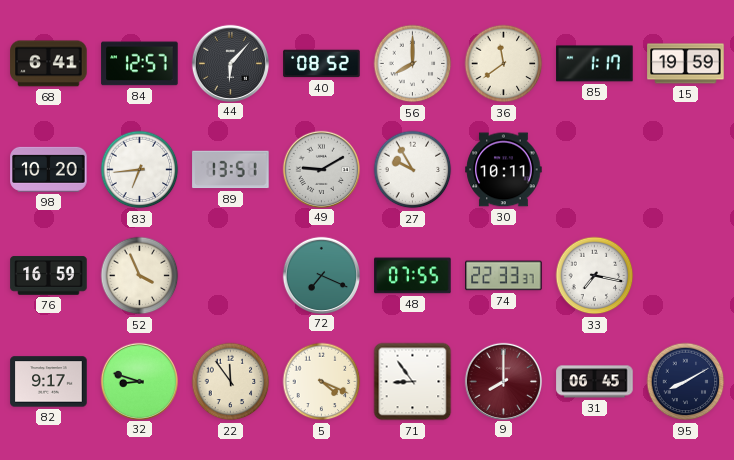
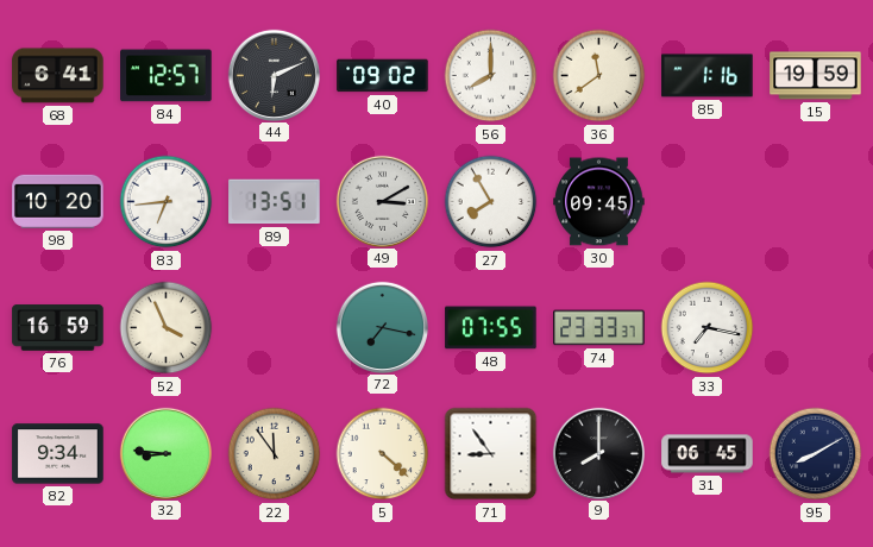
44: 6:07 -> 6:11 (274, 75)
40: 08:52 -> 09:02 (383, 76)
85: 1:17 -> 1:16 (708, 76)
49: 9:10 -> 3:10 (382, 201)
27: 9:55 -> 7:55 (491, 202)
30: 10:11 -> 09:45 (599, 202)
72: 7:19 -> 7:17 (382, 327)
74: 22:33 -> 23:33 (599, 328)
82: 9:17 -> 9:34 (58, 454)
32: 8:48 -> 8:46 (165, 453)
5: 4:19 -> 4:22 (383, 454)
9 dial: burgundy -> black (598, 453)
